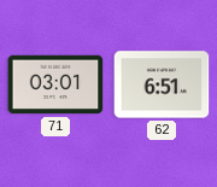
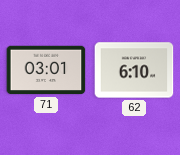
62: 6:51 -> 6:10 (134, 70)
